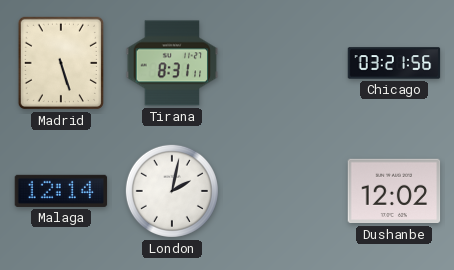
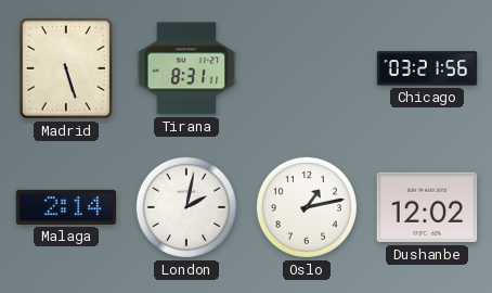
Malaga: 12:14 -> 2:14 (66, 207)
Oslo: none -> 1:13 (307, 207)
